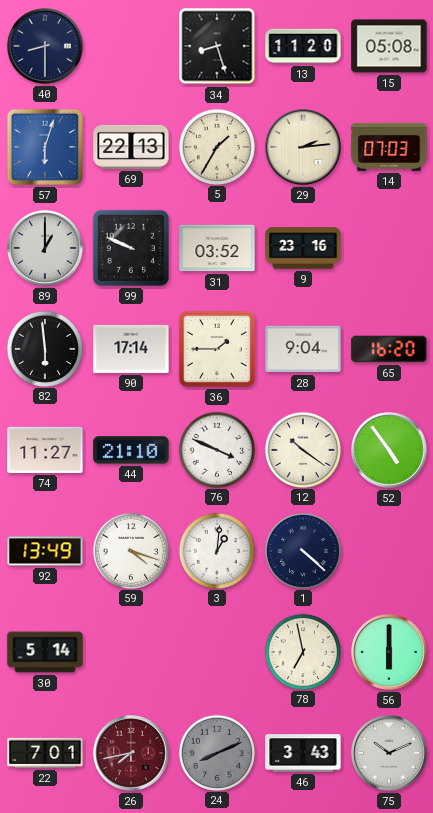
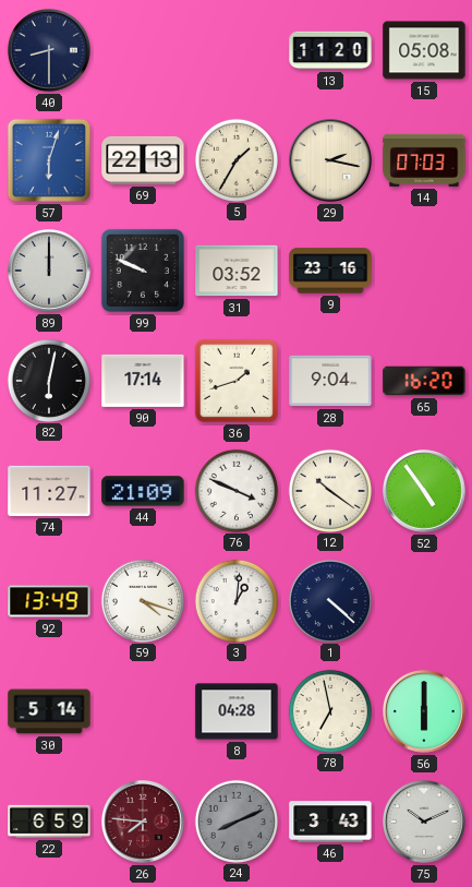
34: 8:27 -> none (217, 46)
29: 2:14 -> 2:17 (331, 161)
89: 1:00 -> 12:00 (50, 272)
82: 5:59 -> 6:02 (48, 380)
36: 1:45 -> 1:42 (237, 381)
44: 21:10 -> 21:09 (143, 491)
8: none -> 04:28 (237, 711)
22: 7:01 -> 6:59 (49, 822)
26: 7:43 -> 7:46 (144, 823)
